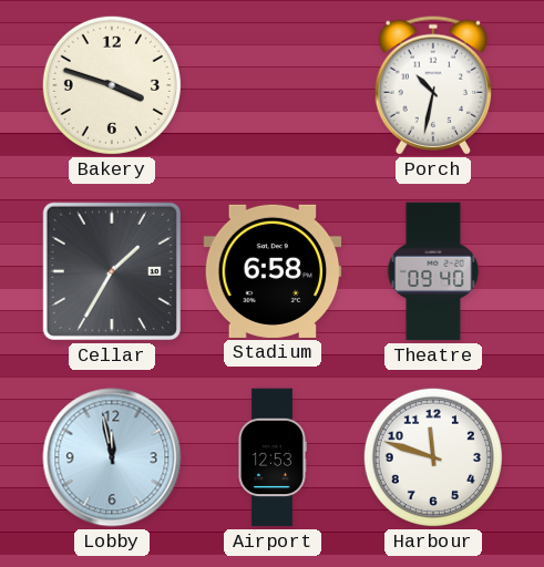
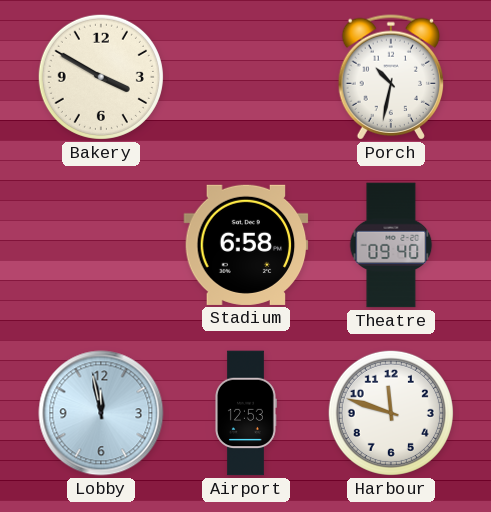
Bakery: 3:48 -> 3:50 (101, 77)
Cellar: 1:35 -> none (112, 271)
